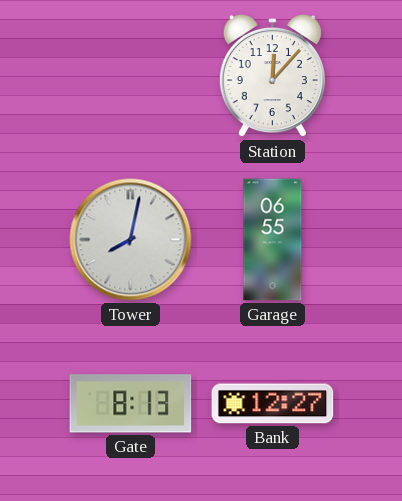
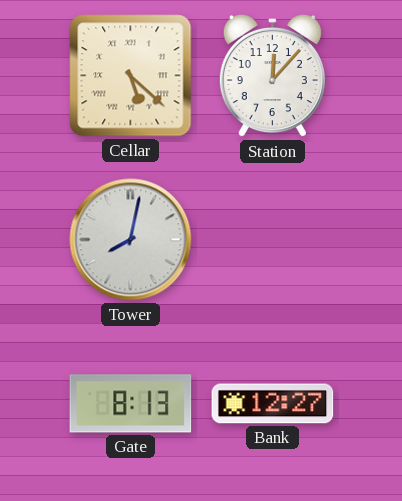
Cellar: none -> 5:22 (131, 76)
Garage: 06:55 -> none (273, 240)
